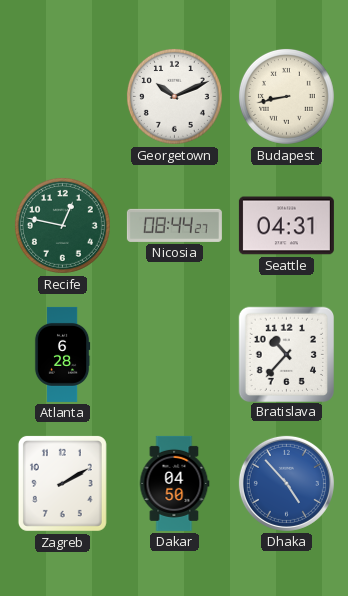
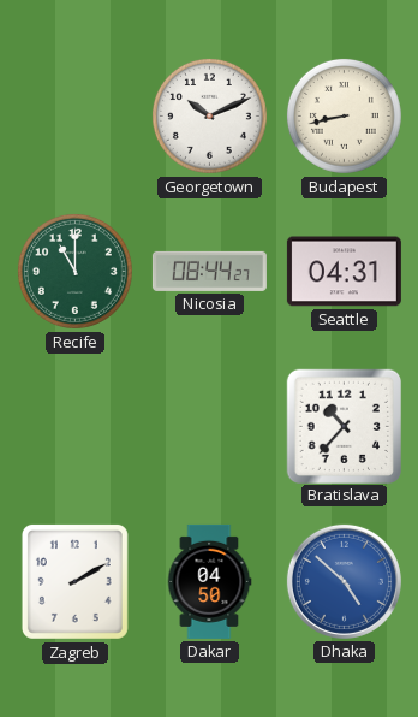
Recife: 12:47 -> 11:00 (74, 271)
Atlanta: 6:28 -> none (62, 354)
Dhaka: 4:53 -> 4:52 (344, 581)
